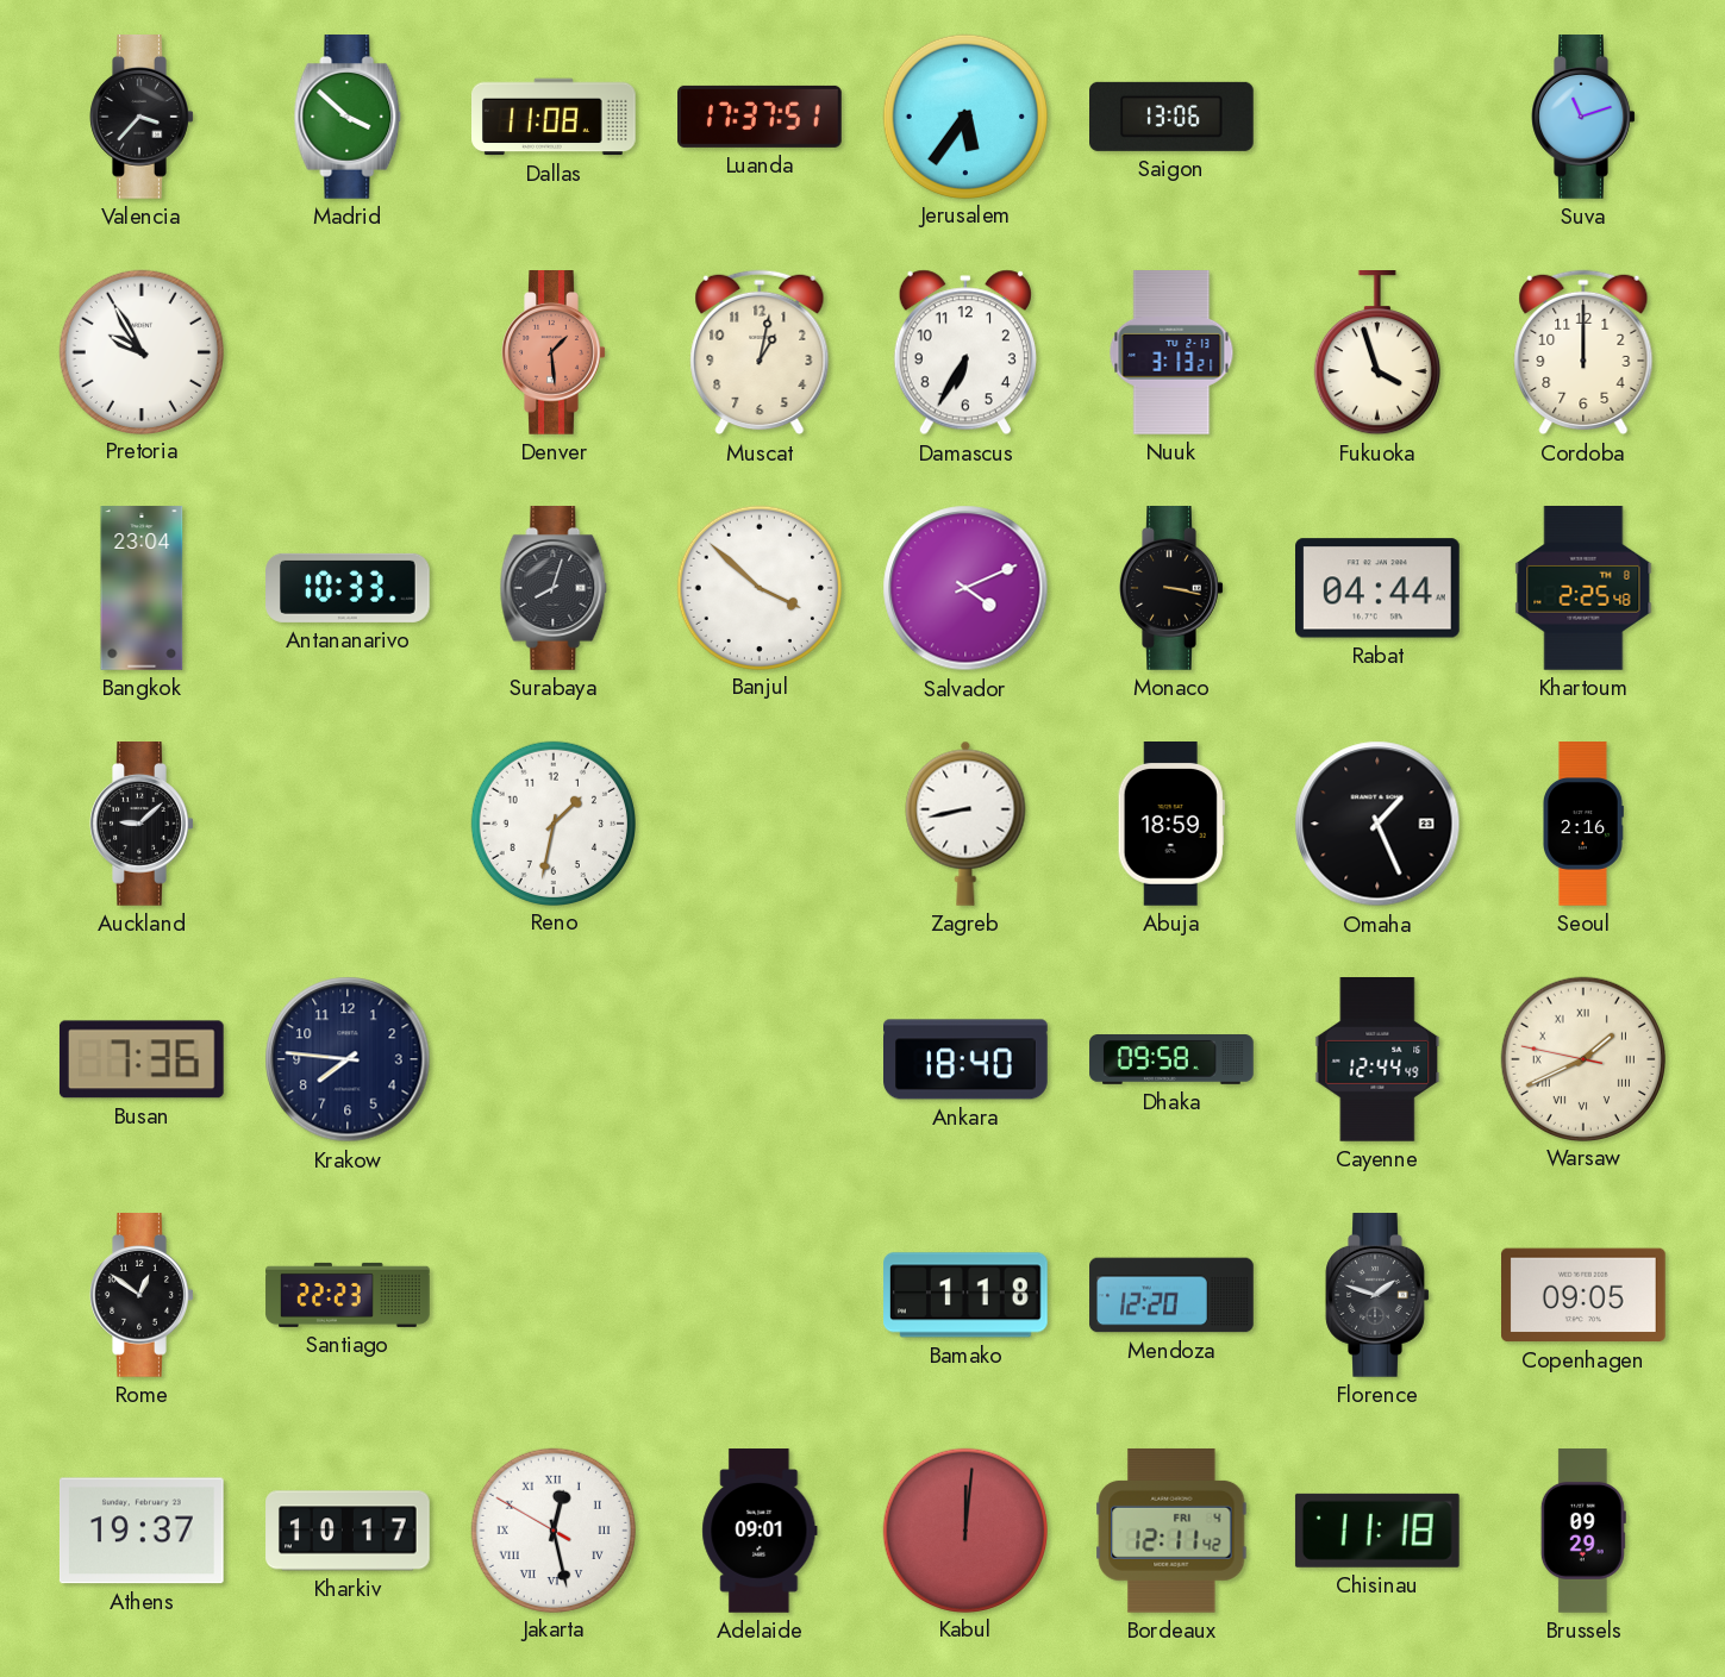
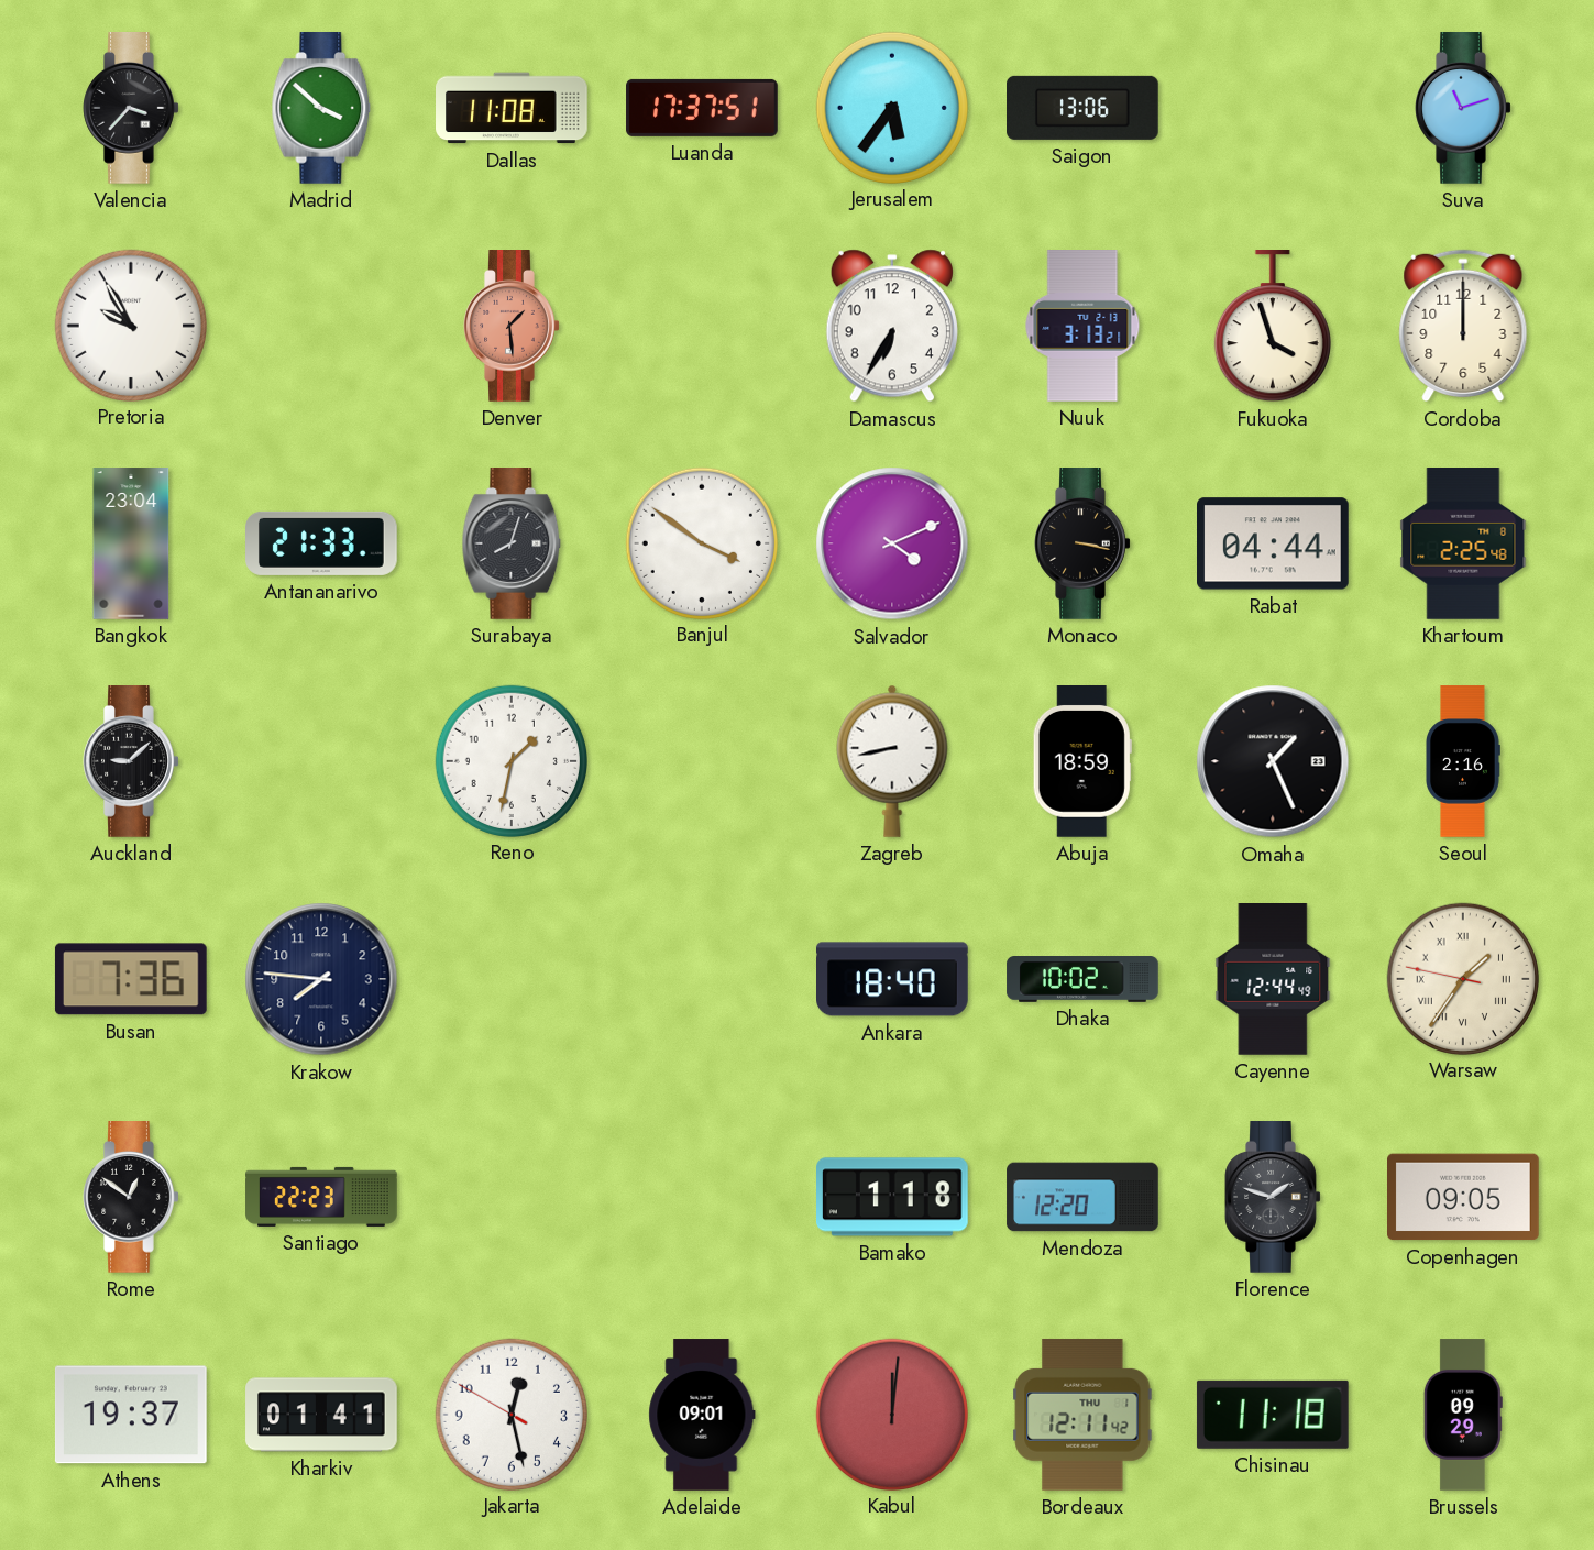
Muscat: 1:02 -> none (760, 352)
Antananarivo: 10:33 -> 21:33 (322, 543)
Banjul: 3:52 -> 3:51 (701, 542)
Dhaka: 09:58 -> 10:02 (1082, 980)
Warsaw: 1:40 -> 1:35 (1462, 978)
Kharkiv: 10:17 -> 01:41 (321, 1415)
Jakarta numerals: Roman -> Arabic (510, 1414)
Bordeaux date: FRI 4 -> THU 1 (1082, 1415)
